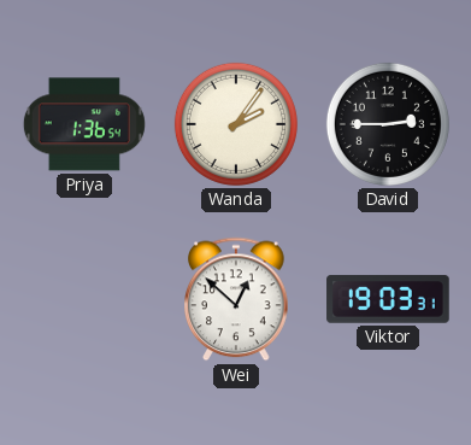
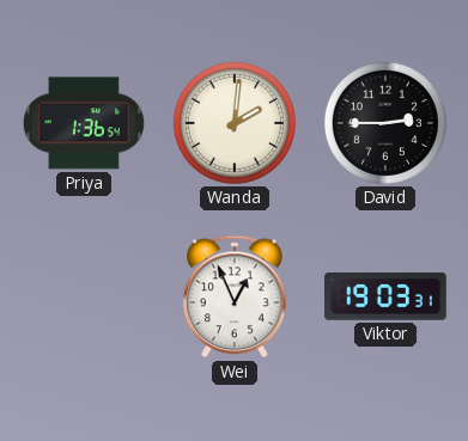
Wanda: 2:06 -> 2:01 (235, 123)
Wei: 12:52 -> 12:56 (235, 296)
